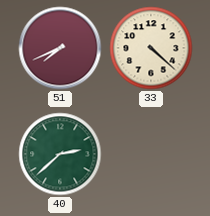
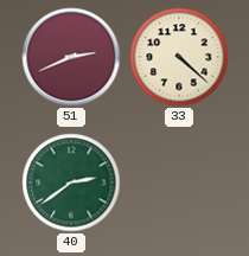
51: 7:41 -> 2:41 (71, 57)
40: 2:38 -> 2:39 (71, 183)
